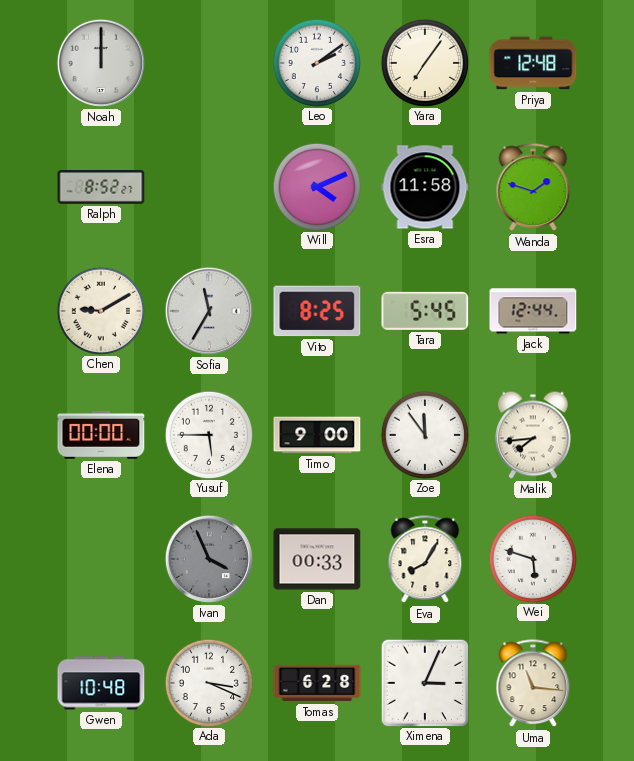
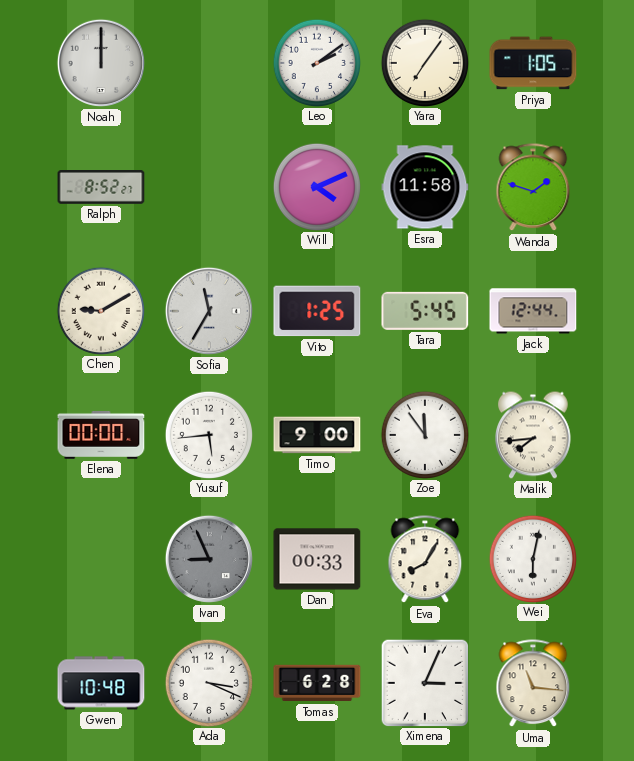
Priya: 12:48 -> 1:05 (533, 63)
Vito: 8:25 -> 1:25 (317, 311)
Yusuf: 5:45 -> 5:44 (208, 434)
Ivan: 3:56 -> 8:56 (209, 559)
Wei: 5:48 -> 6:02 (532, 558)
